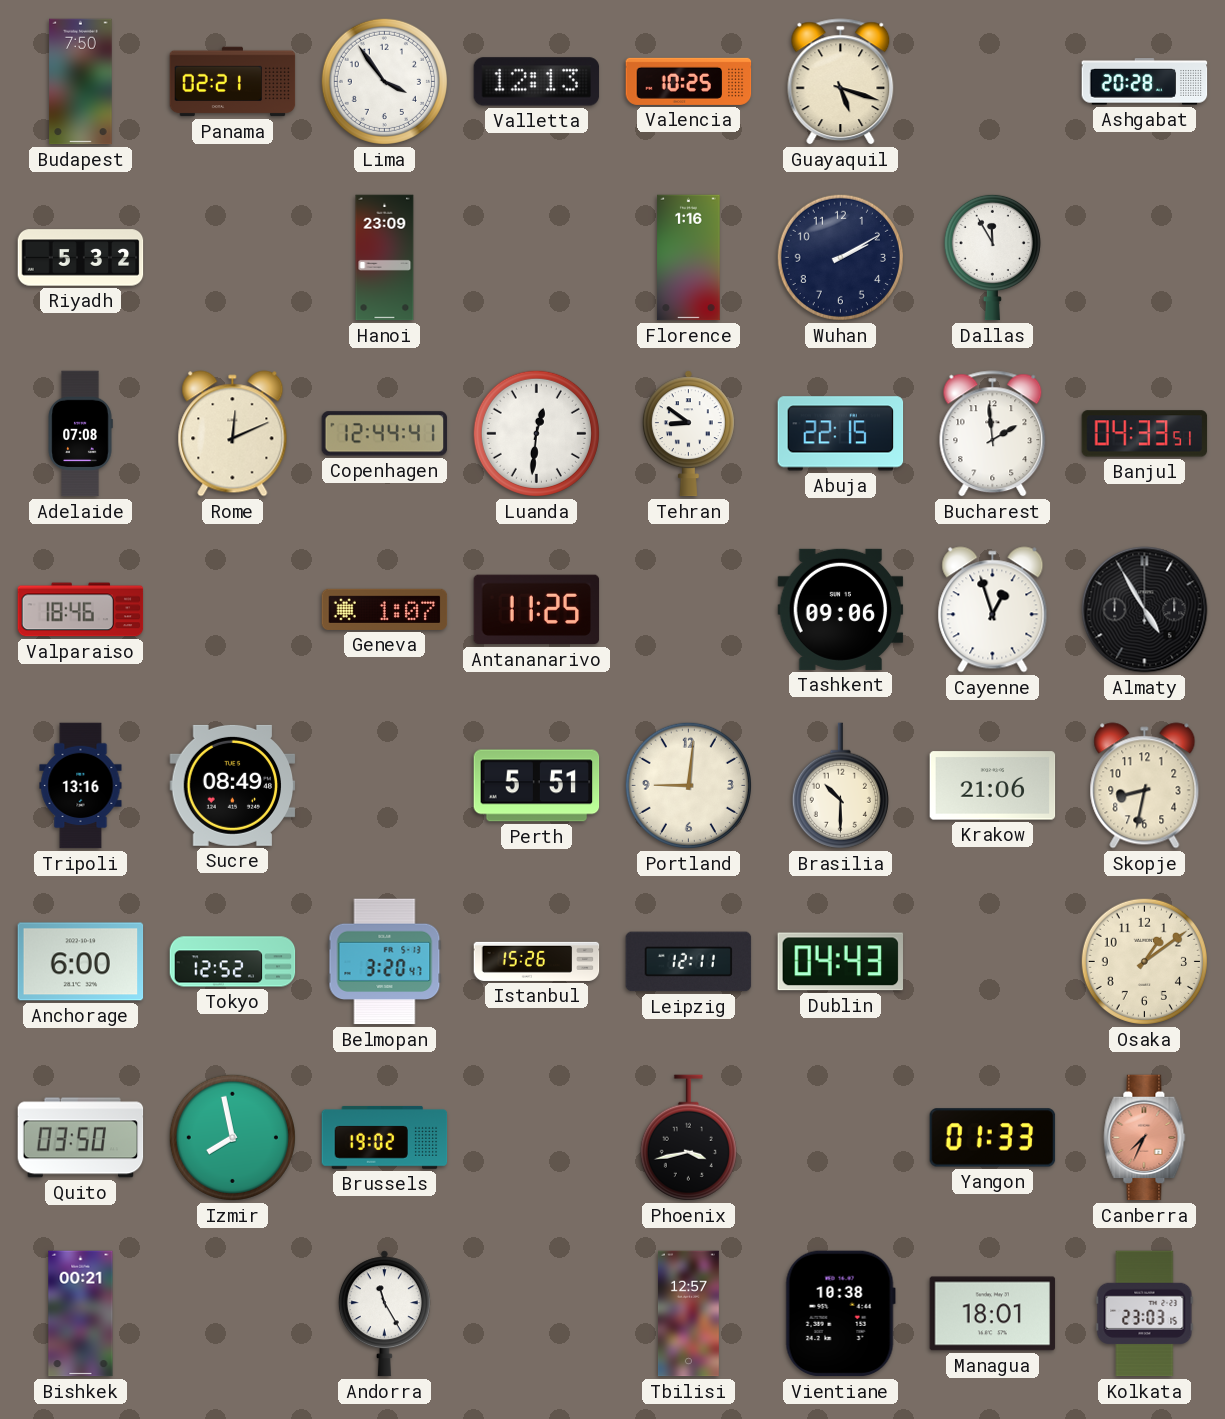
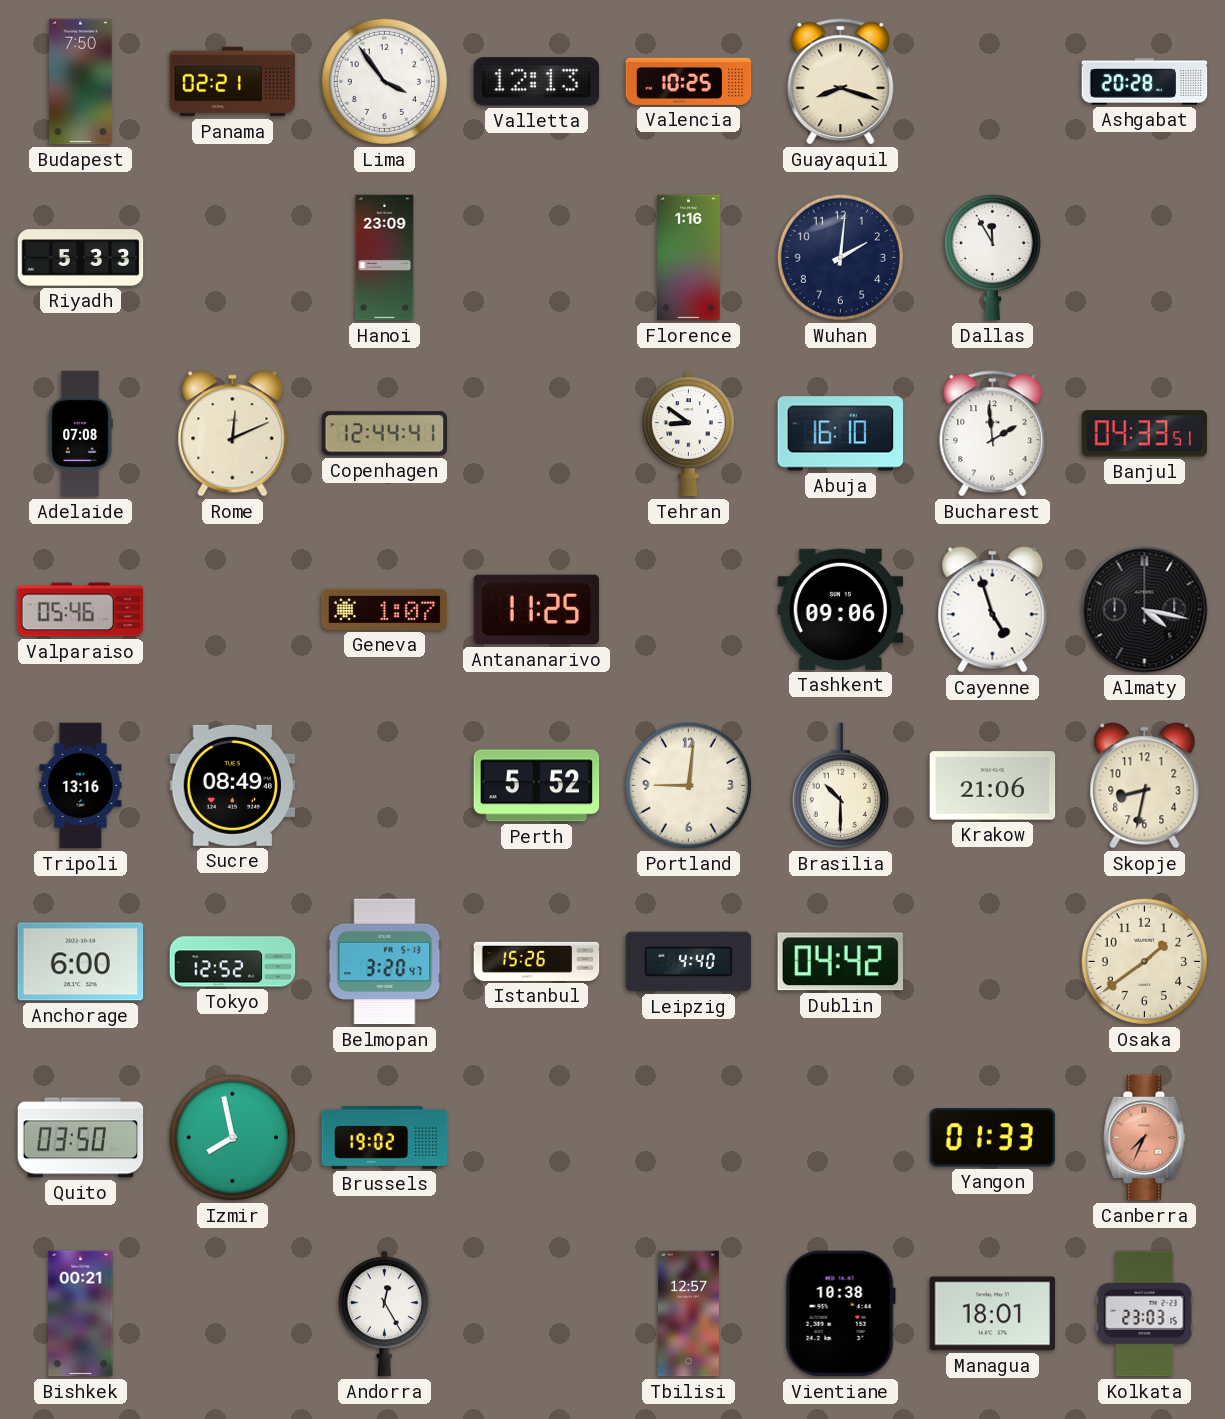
Guayaquil: 5:18 -> 8:18 (841, 82)
Riyadh: 5:32 -> 5:33 (81, 258)
Wuhan: 2:10 -> 2:01 (840, 257)
Luanda: 12:31 -> none (536, 433)
Abuja: 22:15 -> 16:10 (841, 434)
Valparaiso: 18:46 -> 05:46 (81, 610)
Cayenne: 12:57 -> 4:57 (993, 610)
Almaty: 4:55 -> 4:17 (1145, 610)
Perth: 5:51 -> 5:52 (537, 786)
Leipzig: 12:11 -> 4:40 (689, 962)
Dublin: 04:43 -> 04:42 (841, 962)
Osaka: 1:09 -> 1:39 (1144, 961)
Phoenix: 3:43 -> none (688, 1138)
Andorra: 11:25 -> 12:25 (384, 1314)
